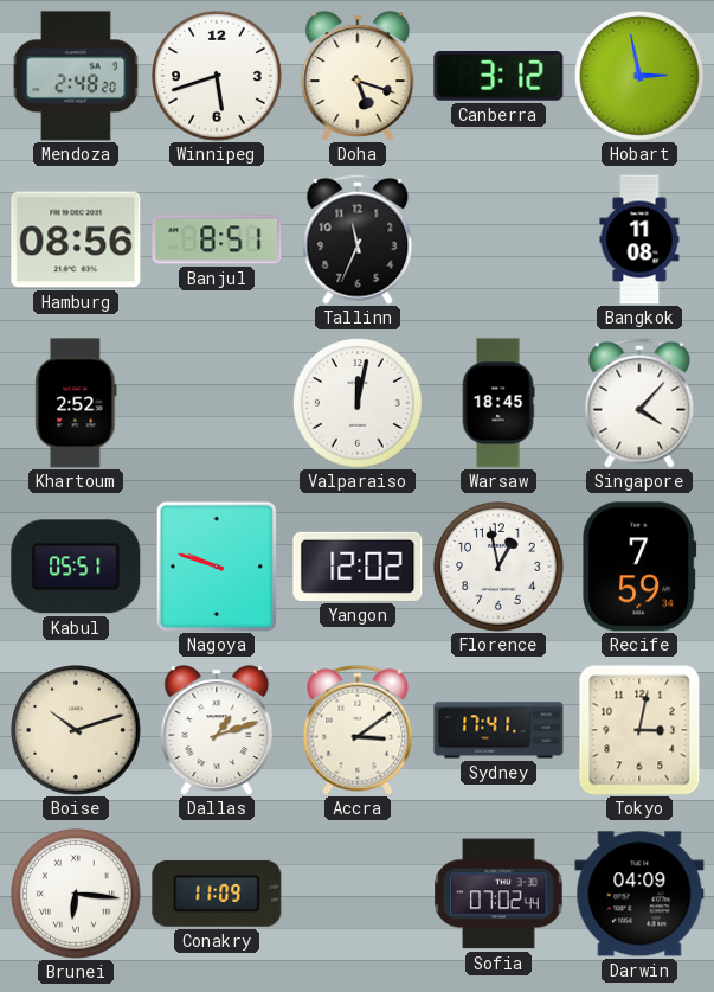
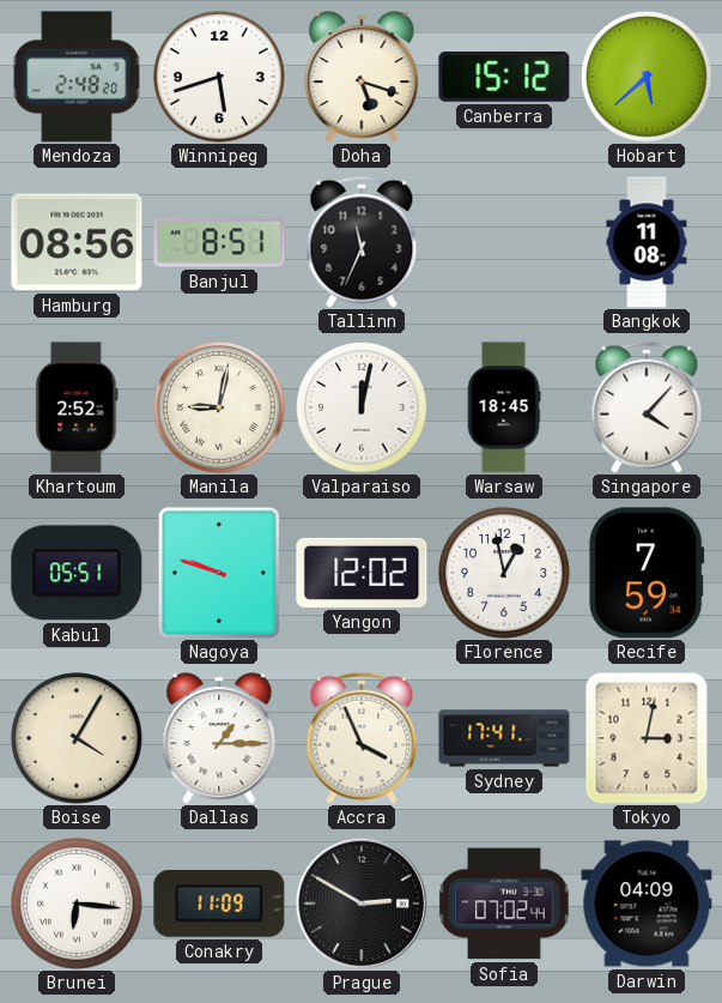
Canberra: 3:12 -> 15:12 (504, 78)
Hobart: 2:58 -> 5:38 (648, 78)
Manila: none -> 9:02 (220, 409)
Boise: 10:12 -> 4:05 (78, 739)
Dallas: 1:12 -> 1:15 (219, 738)
Accra: 3:09 -> 3:56 (362, 738)
Prague: none -> 2:50 (362, 904)
